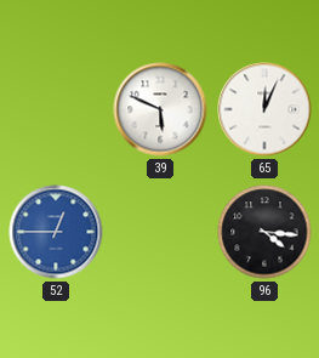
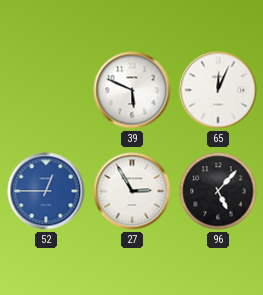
27: none -> 2:55 (132, 191)
96: 4:16 -> 5:07 (218, 191)
